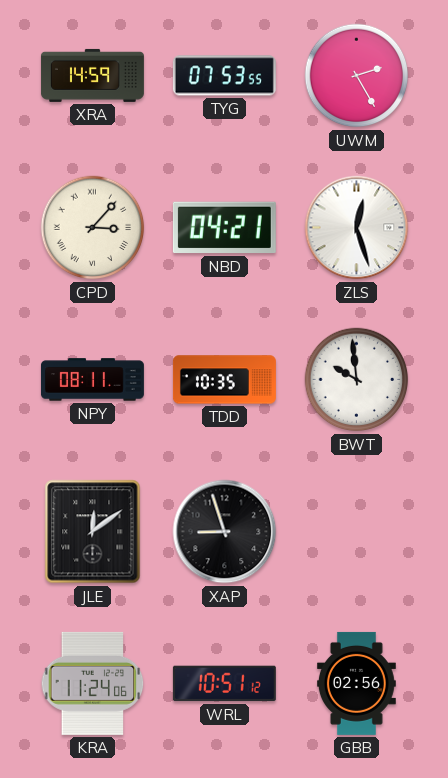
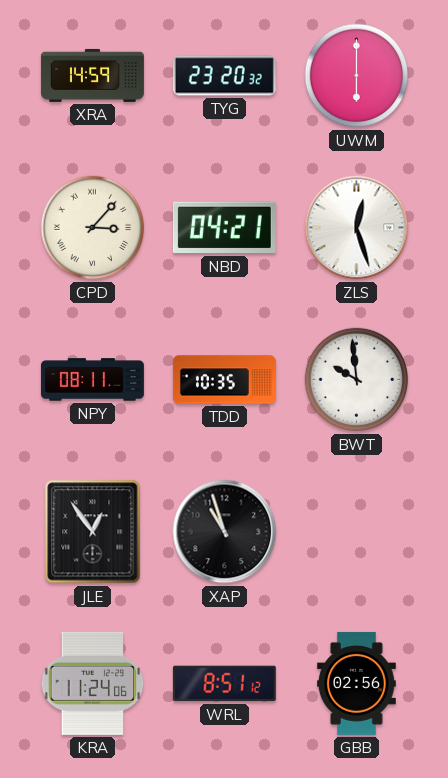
TYG: 07:53 -> 23:20 (224, 76)
UWM: 2:25 -> 6:00 (357, 76)
JLE: 12:09 -> 12:54 (93, 532)
XAP: 8:57 -> 10:57 (225, 532)
WRL: 10:51 -> 8:51 (224, 684)
